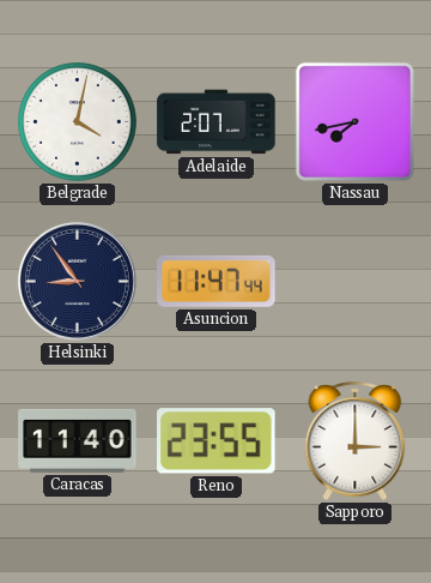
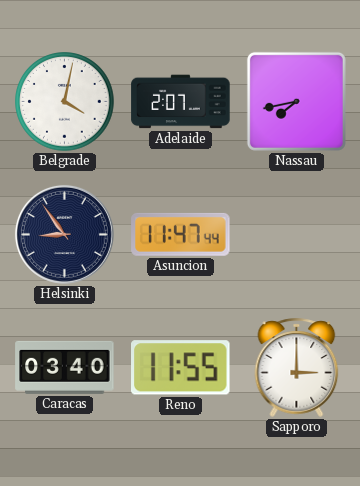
Caracas: 11:40 -> 03:40 (65, 367)
Reno: 23:55 -> 11:55 (181, 368)
